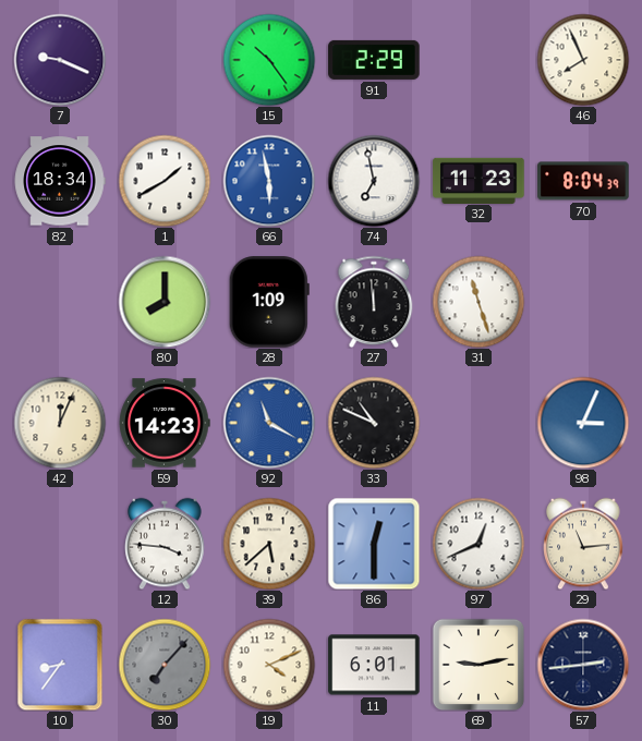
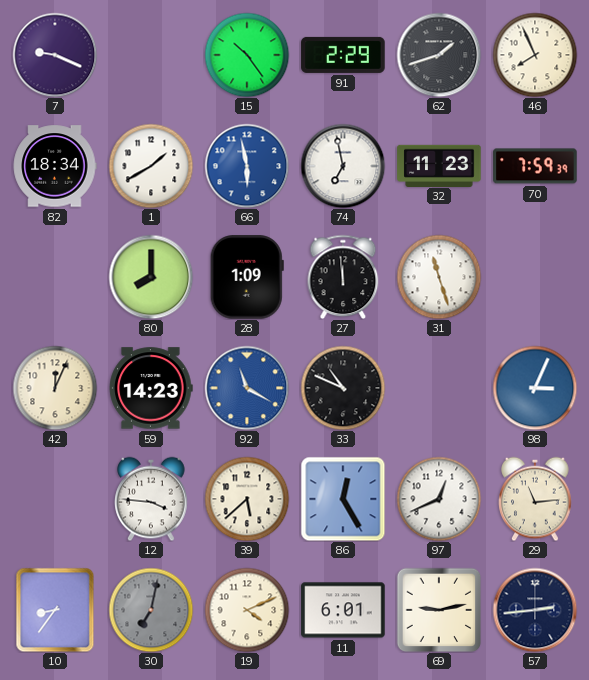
62: none -> 1:42 (439, 55)
70: 8:04 -> 7:59 (535, 166)
86: 12:30 -> 12:25 (343, 499)
30: 7:07 -> 7:02 (151, 610)
